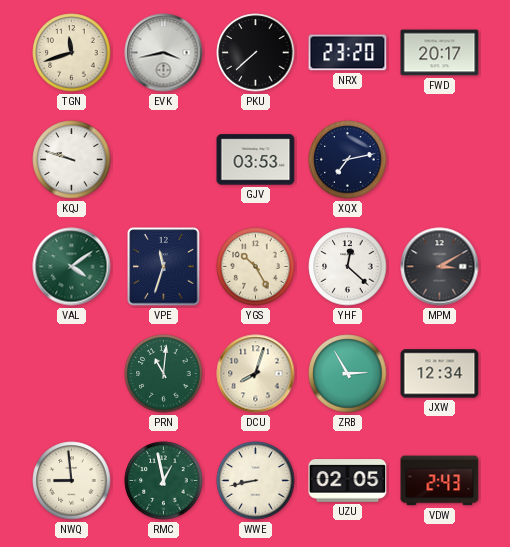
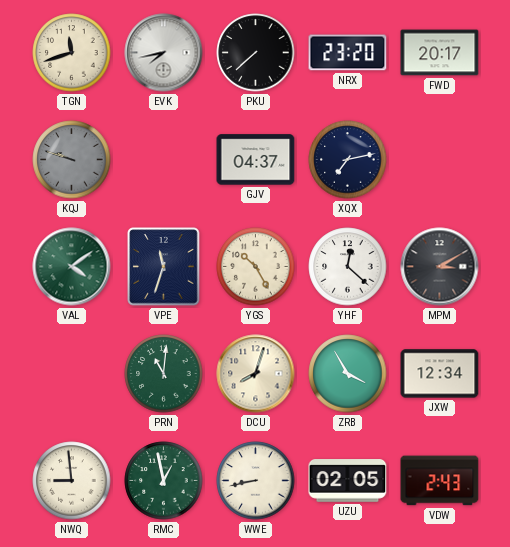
EVK: 3:43 -> 7:43 (164, 53)
KQJ dial: white -> grey (72, 160)
GJV: 03:53 -> 04:37 (256, 160)
ZRB: 2:55 -> 3:55 (348, 374)
